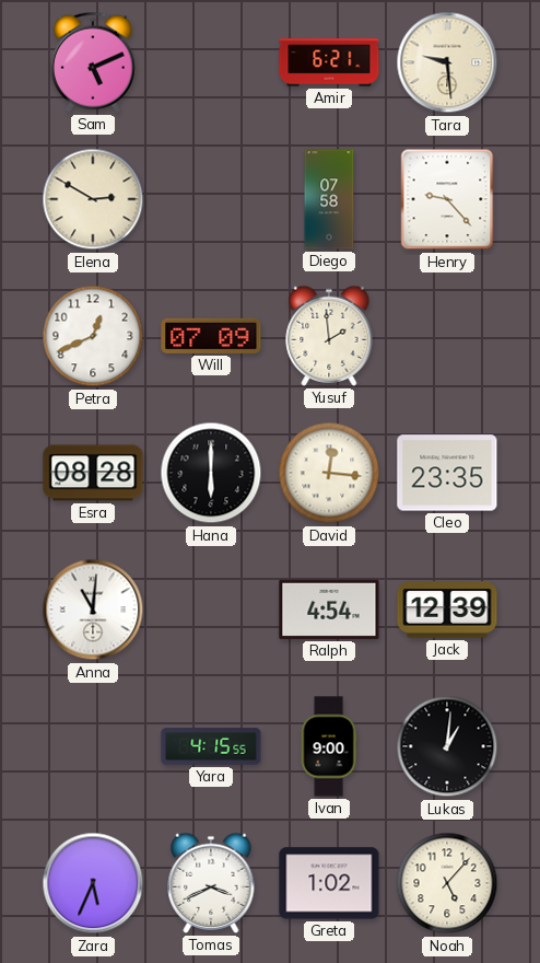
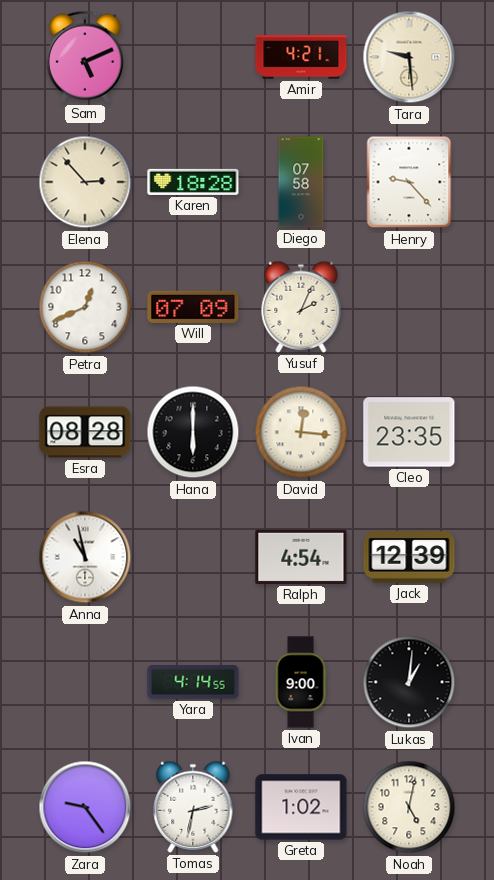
Amir: 6:21 -> 4:21 (301, 57)
Elena: 2:50 -> 2:53 (85, 182)
Karen: none -> 18:28 (193, 182)
Yusuf: 1:59 -> 2:04 (301, 307)
Anna: 11:01 -> 10:58 (85, 557)
Yara: 4:15 -> 4:14 (193, 682)
Zara: 5:34 -> 9:24 (85, 807)
Tomas: 3:41 -> 2:32 (193, 807)
Noah: 5:07 -> 5:02 (409, 807)
